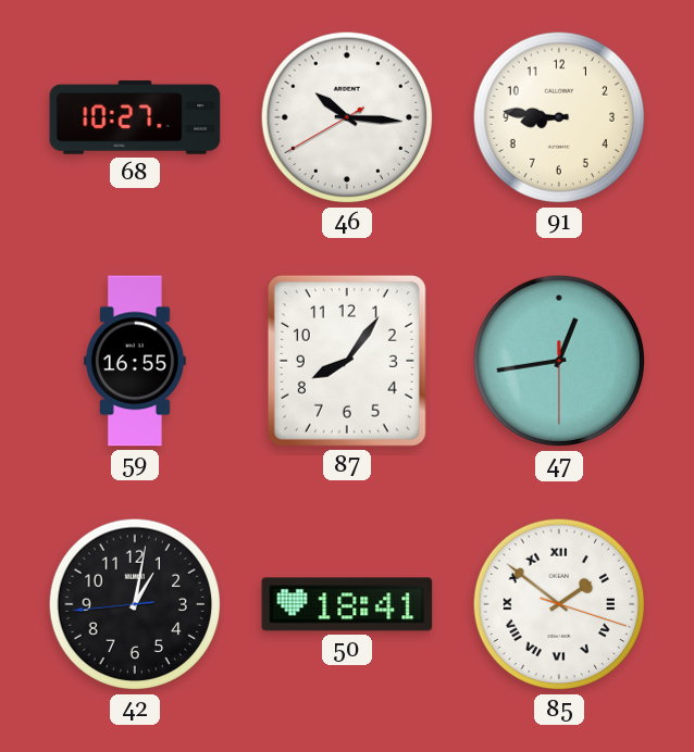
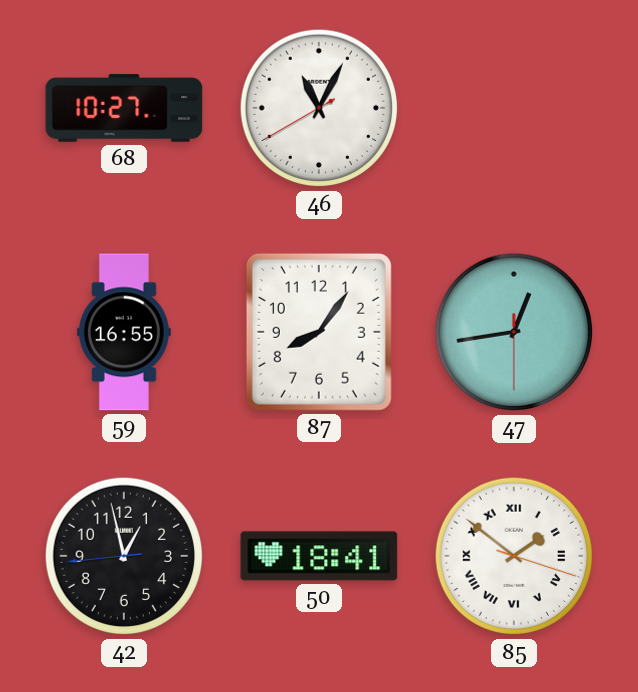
46: 10:15 -> 11:04 (319, 108)
91: 8:46 -> none (559, 117)
42: 1:01 -> 12:57 (124, 556)
